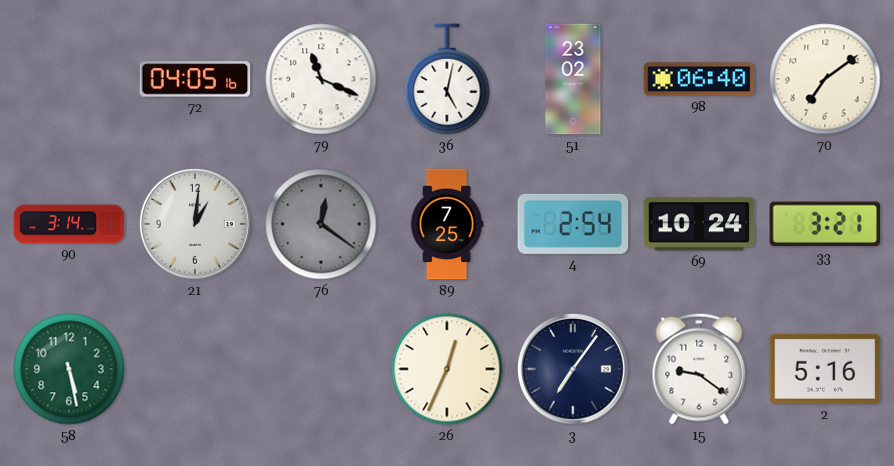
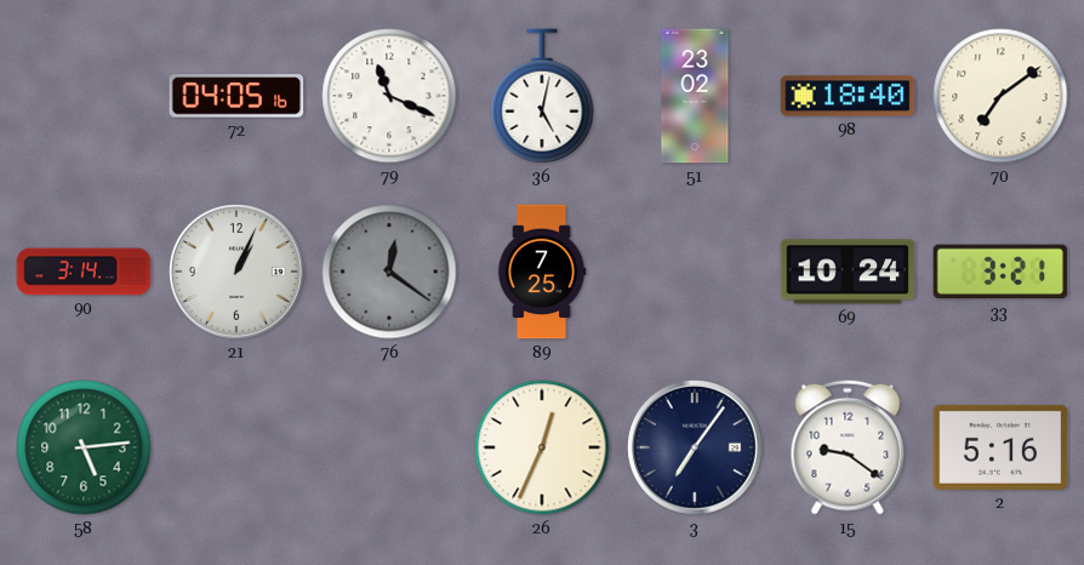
98: 06:40 -> 18:40 (848, 96)
21: 1:01 -> 1:04 (238, 273)
4: 2:54 -> none (573, 224)
58: 5:28 -> 5:14 (84, 447)
